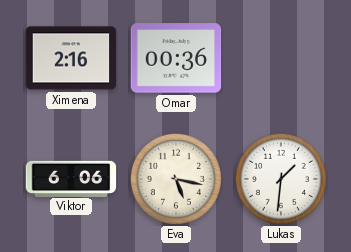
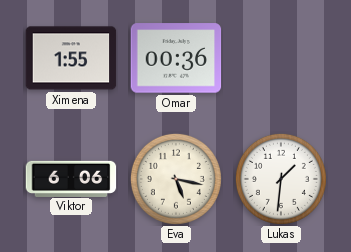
Ximena: 2:16 -> 1:55 (71, 58)
